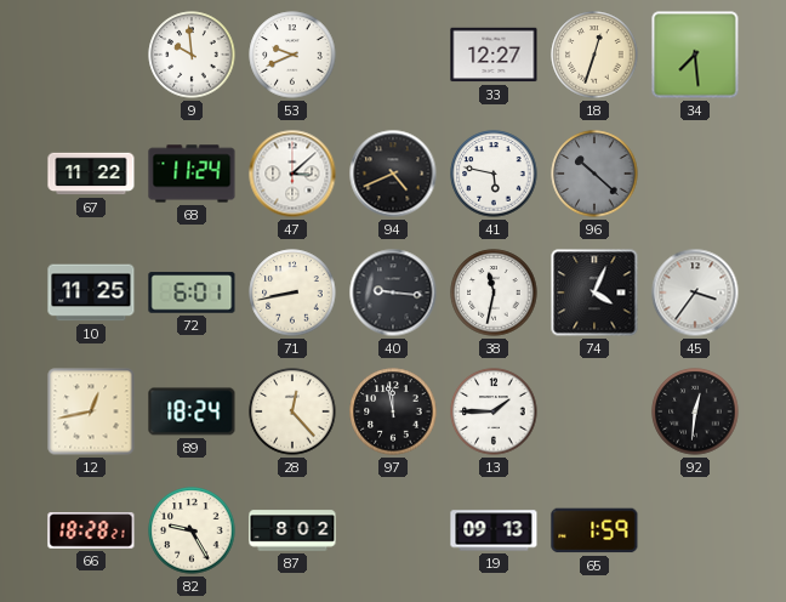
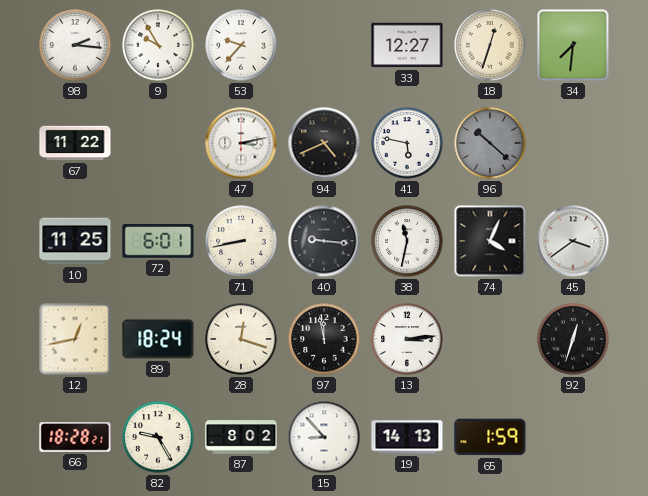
98: none -> 2:16 (75, 45)
9: 9:59 -> 9:55 (158, 45)
53: 9:41 -> 9:37 (241, 45)
34: 7:29 -> 7:31 (573, 45)
68: 11:24 -> none (192, 174)
47: 3:08 -> 3:13 (241, 143)
45: 3:36 -> 3:39 (573, 241)
28: 12:23 -> 12:18 (241, 339)
13: 1:45 -> 3:14 (407, 339)
92: 12:31 -> 12:33 (573, 339)
15: none -> 8:53 (324, 437)
19: 09:13 -> 14:13 (407, 437)
